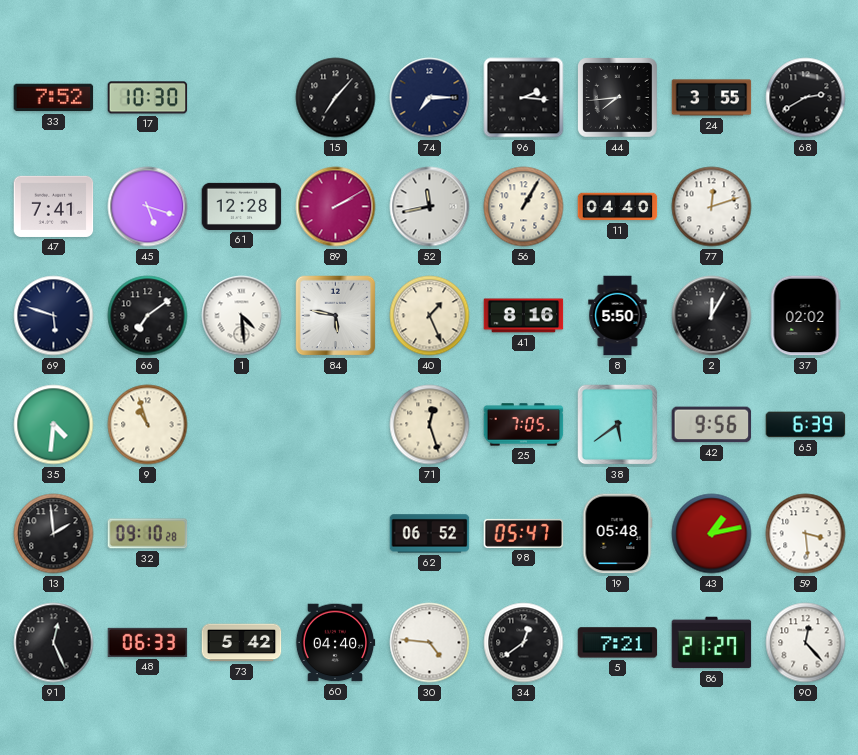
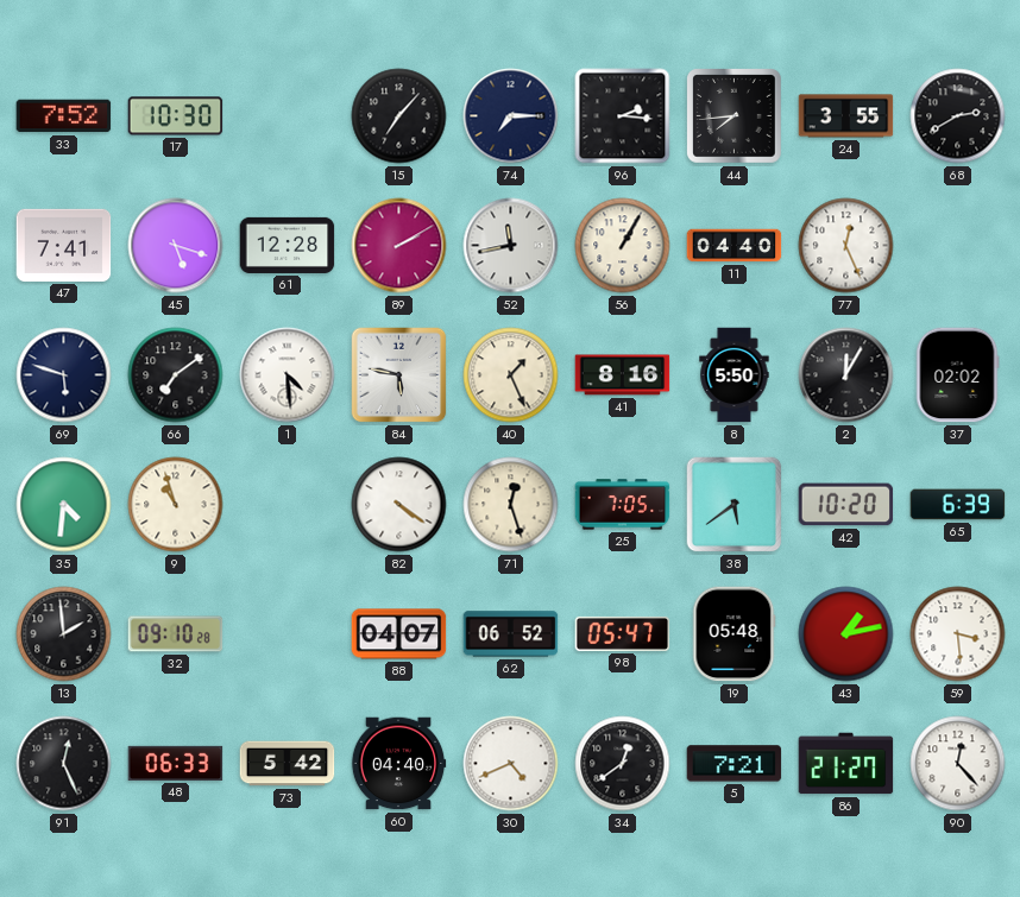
77: 12:12 -> 12:26 (846, 246)
82: none -> 4:21 (399, 505)
42: 9:56 -> 10:20 (846, 505)
88: none -> 04:07 (399, 634)
30: 4:46 -> 4:41 (511, 764)
